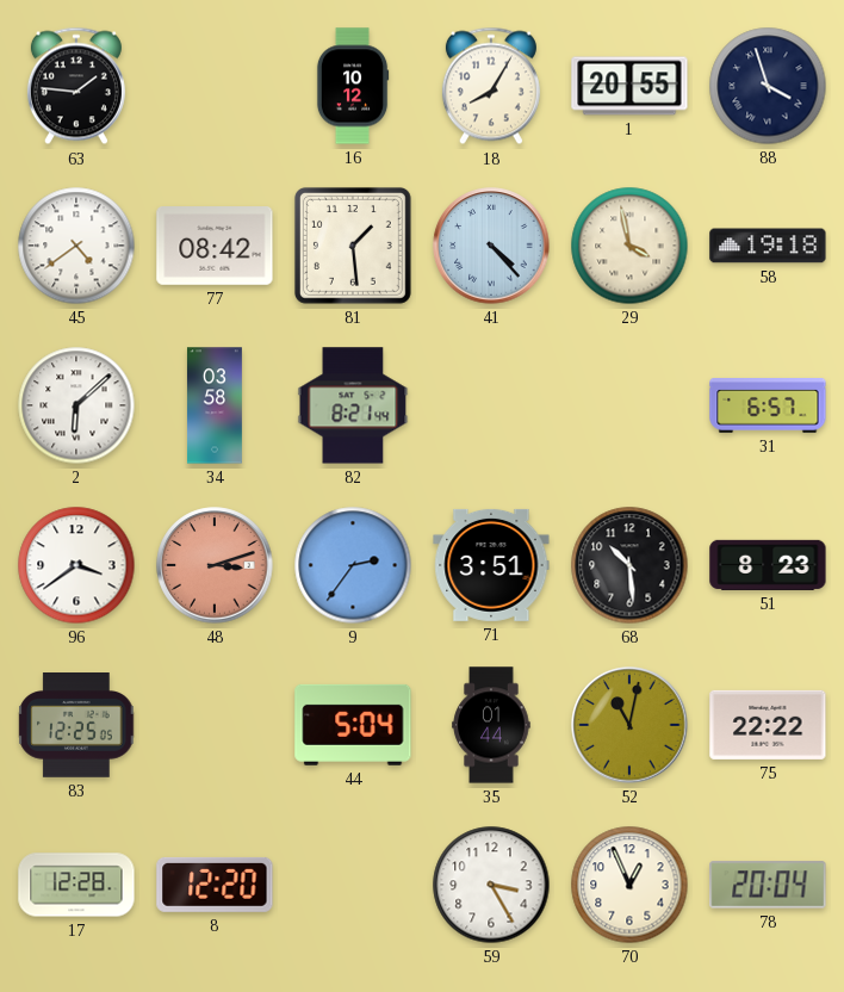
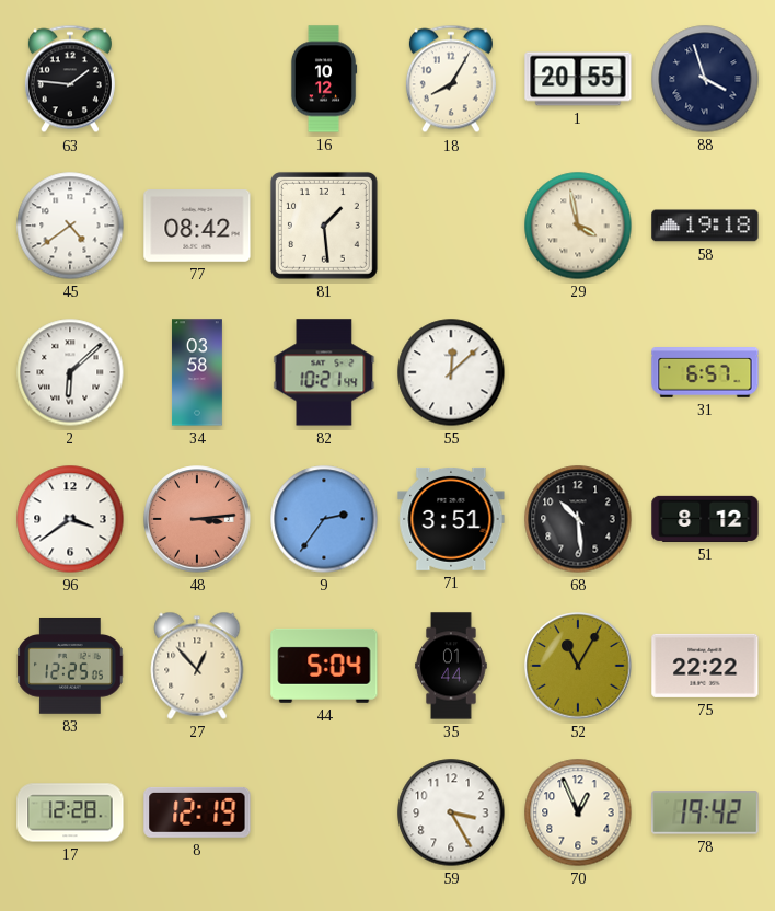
41: 4:23 -> none (491, 246)
82: 8:21 -> 10:21 (324, 372)
55: none -> 12:08 (451, 372)
48: 3:12 -> 3:14 (197, 519)
51: 8:23 -> 8:12 (705, 519)
27: none -> 12:53 (197, 666)
52: 11:02 -> 11:05 (578, 666)
8: 12:20 -> 12:19 (197, 812)
78: 20:04 -> 19:42 (705, 812)
